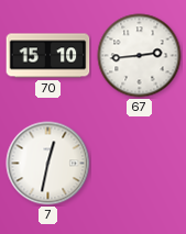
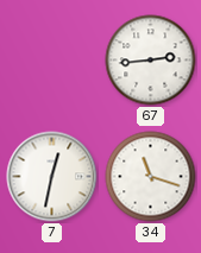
70: 15:10 -> none (48, 56)
34: none -> 11:18 (151, 177)
